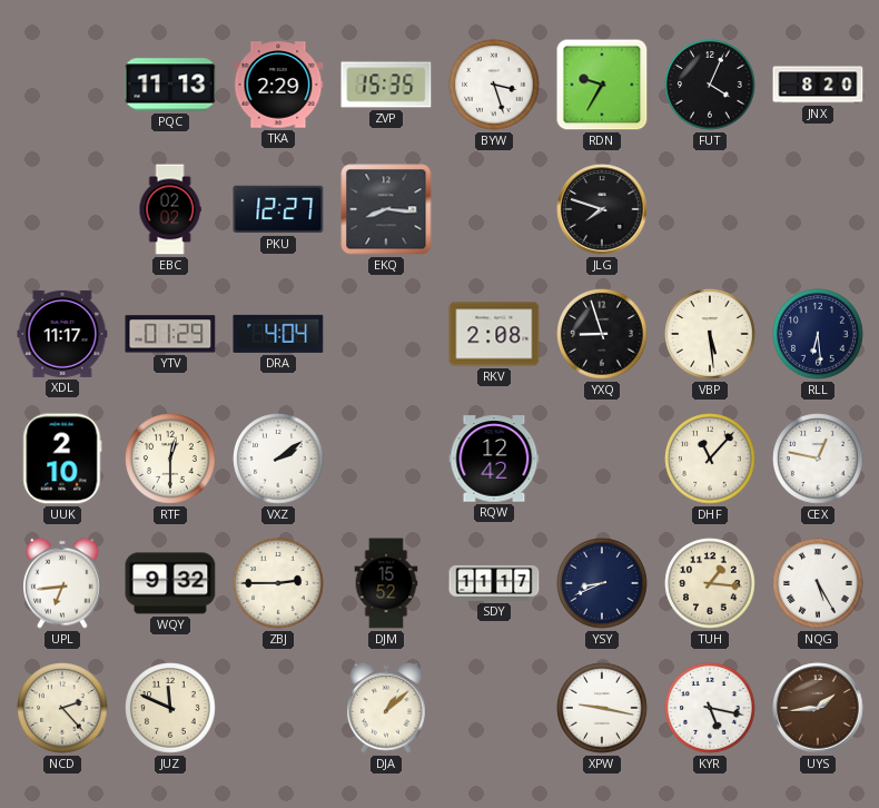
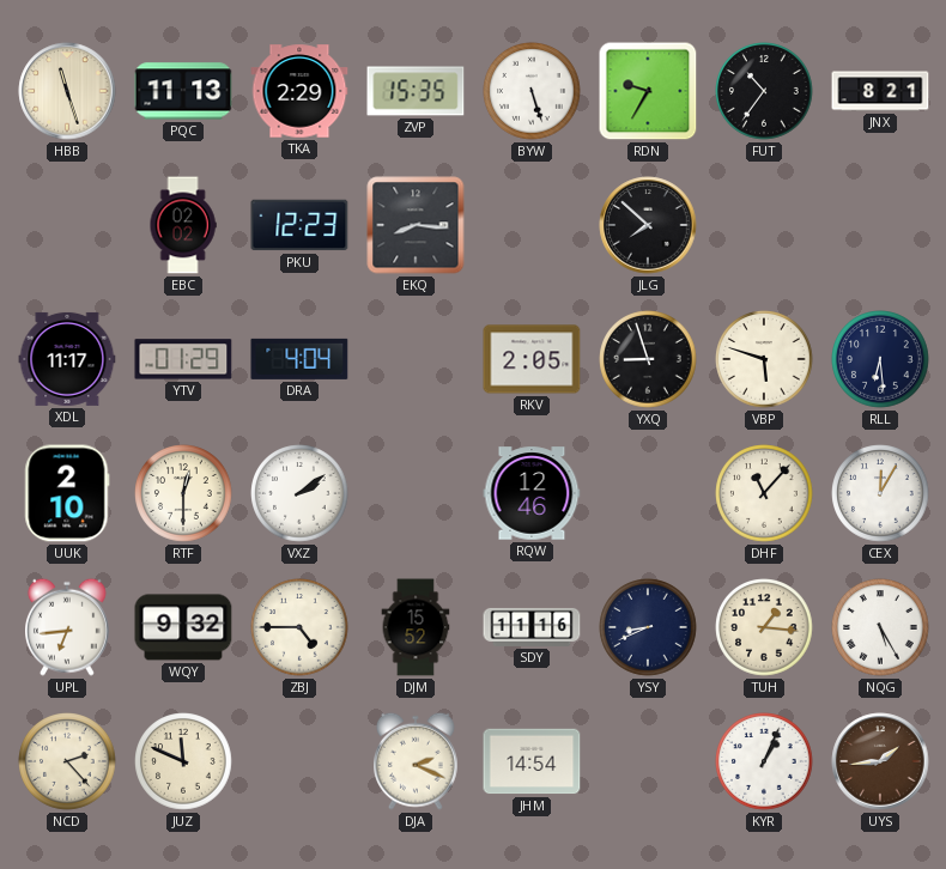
HBB: none -> 11:27 (67, 91)
BYW: 3:27 -> 5:27 (532, 91)
FUT: 4:04 -> 10:36 (764, 91)
JNX: 8:20 -> 8:21 (880, 91)
PKU: 12:27 -> 12:23 (299, 225)
JLG: 7:48 -> 7:52 (648, 225)
RKV: 2:08 -> 2:05 (532, 359)
VBP: 5:29 -> 5:48 (764, 359)
RQW: 12:42 -> 12:46 (532, 493)
CEX: 12:47 -> 12:05 (880, 493)
ZBJ: 2:45 -> 4:45 (299, 627)
SDY: 11:17 -> 11:16 (532, 627)
DJA: 1:08 -> 2:19 (417, 761)
JHM: none -> 14:54 (532, 761)
XPW: 9:17 -> none (602, 708)
KYR: 5:17 -> 1:04 (764, 761)
